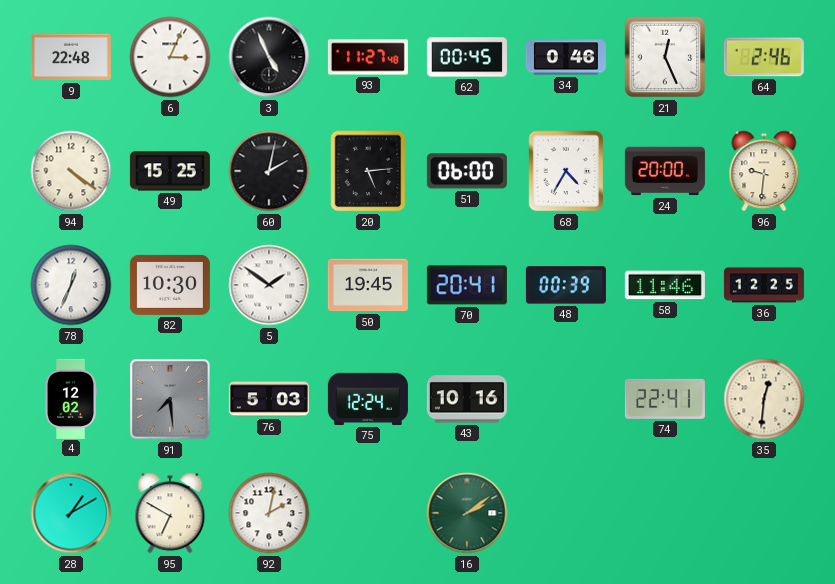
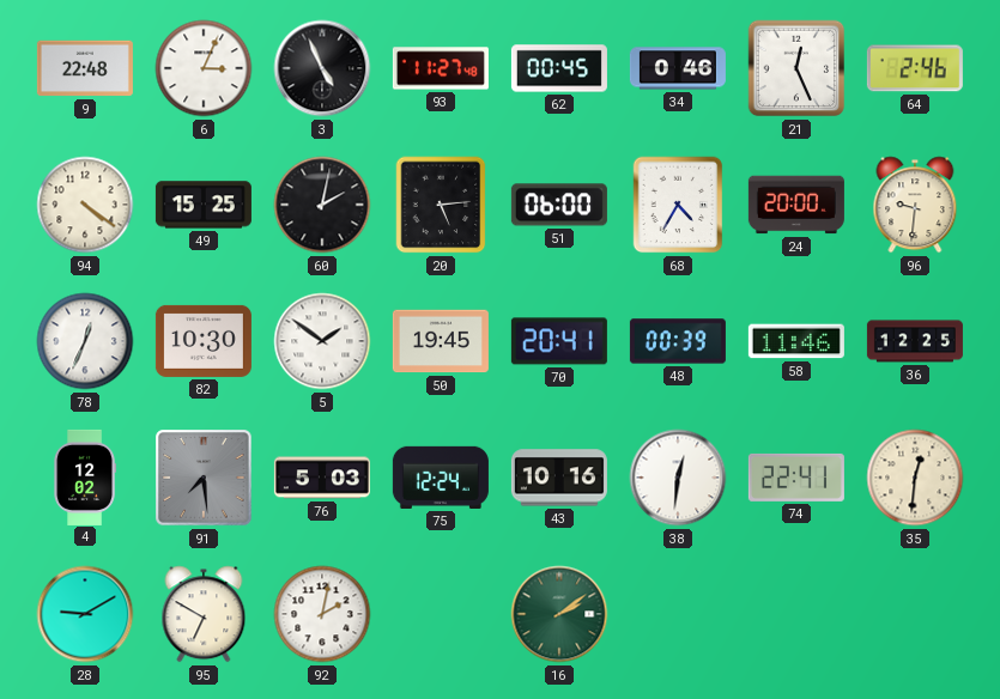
38: none -> 12:31 (678, 478)
28: 1:10 -> 9:10 (85, 614)
